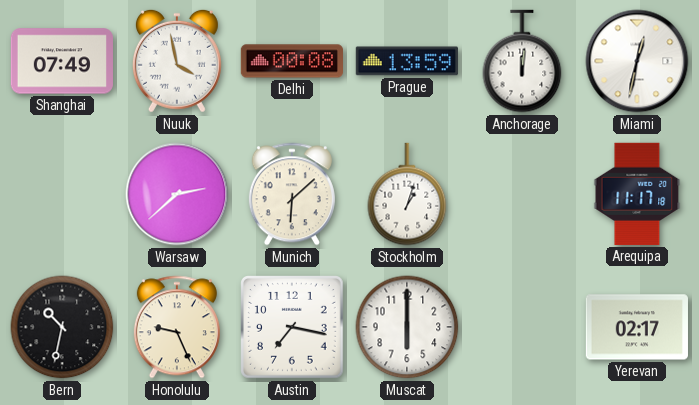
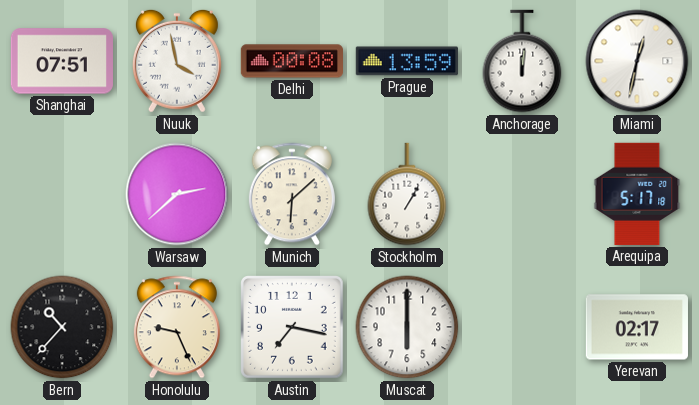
Shanghai: 07:49 -> 07:51 (62, 61)
Stockholm: 1:03 -> 1:05 (407, 194)
Arequipa: 11:17 -> 5:17 (637, 194)
Bern: 10:32 -> 10:37 (62, 327)
